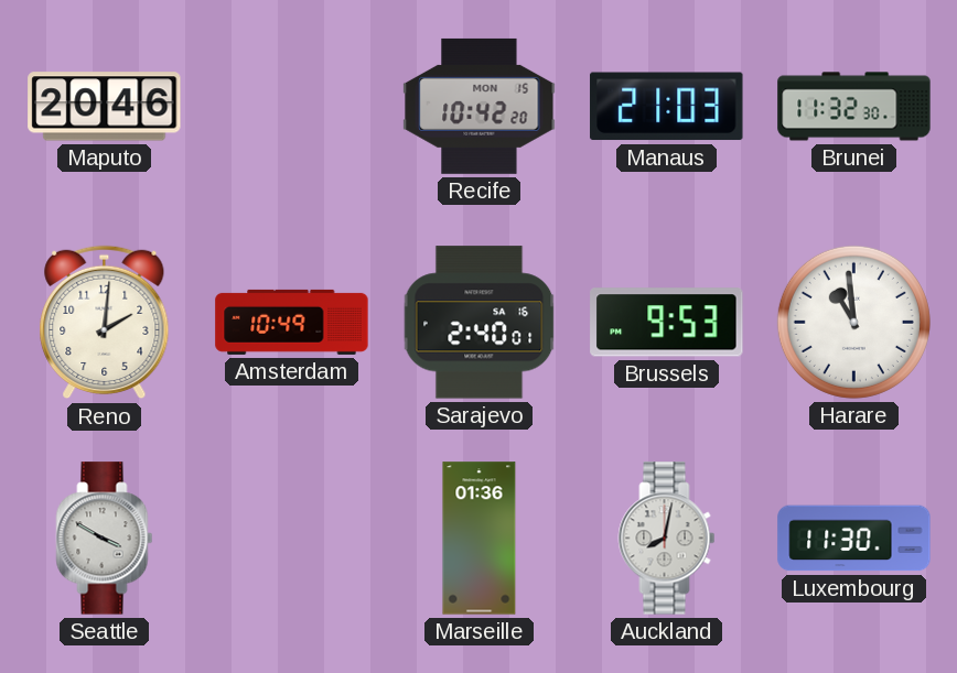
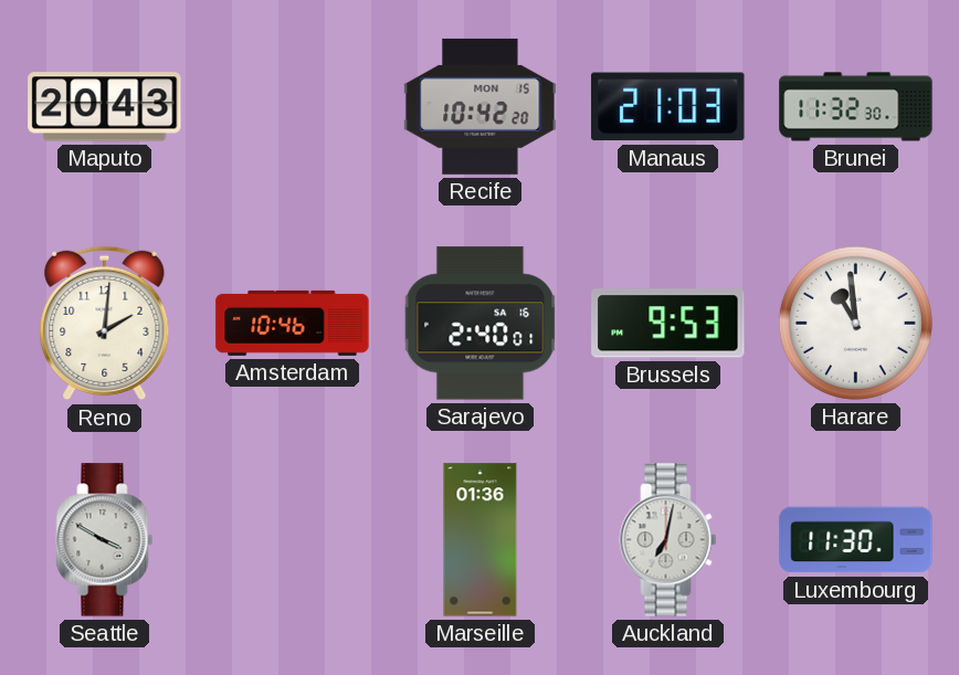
Maputo: 20:46 -> 20:43 (105, 107)
Amsterdam: 10:49 -> 10:46 (293, 323)
Auckland: 8:02 -> 7:02 (668, 540)
